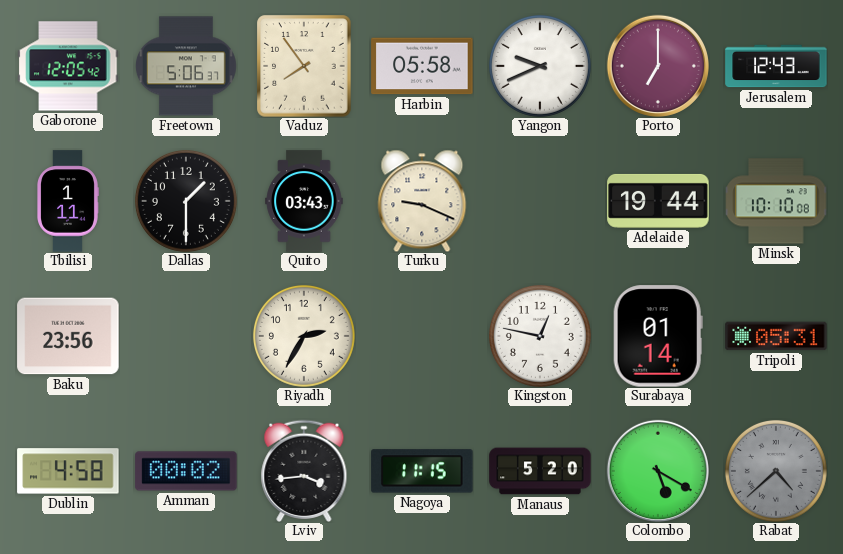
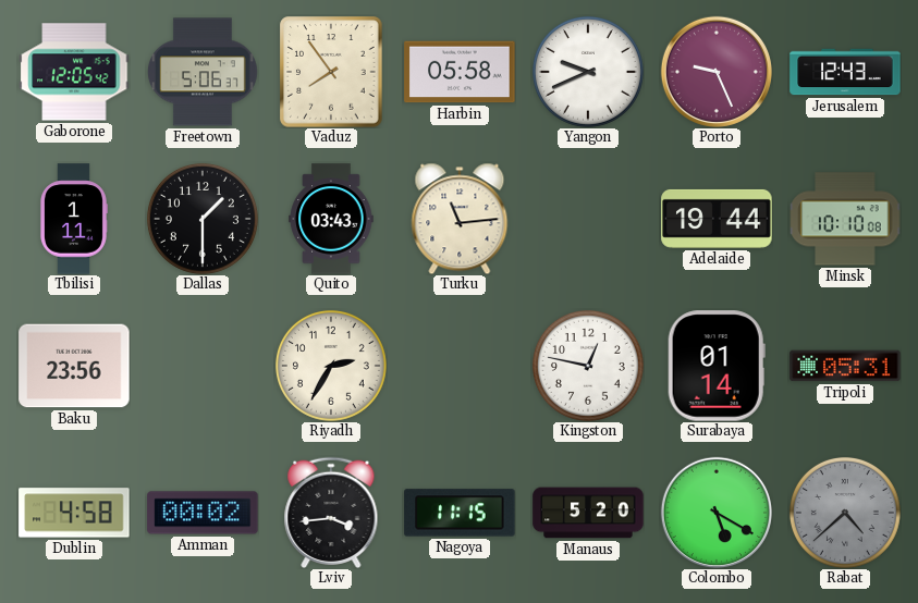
Porto: 7:00 -> 9:26 (717, 72)
Turku: 9:19 -> 11:14 (460, 219)
